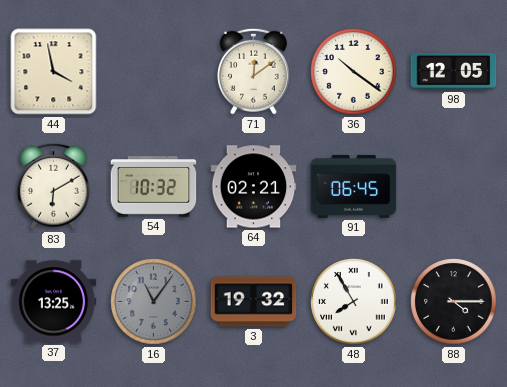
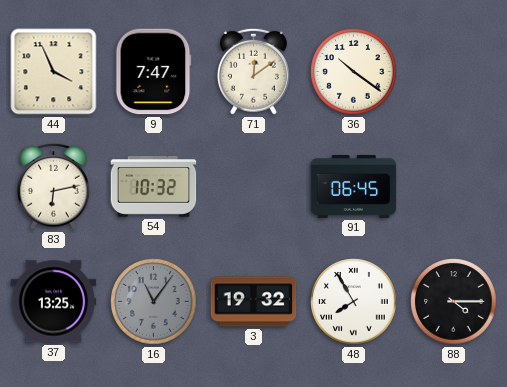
44: 3:58 -> 3:56 (54, 72)
9: none -> 7:47 (154, 72)
98: 12:05 -> none (454, 72)
83: 6:10 -> 6:13 (53, 186)
64: 02:21 -> none (254, 187)
